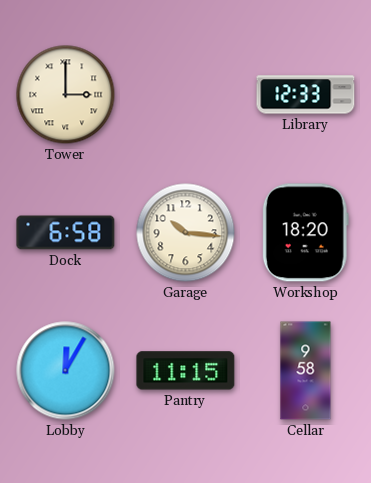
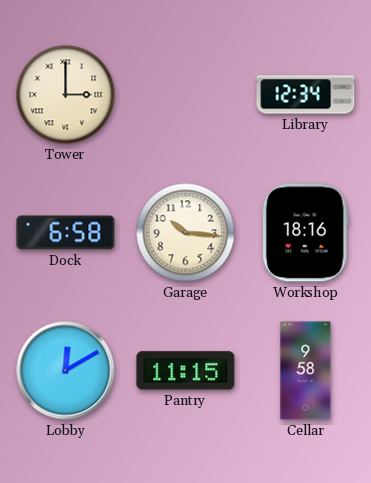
Library: 12:33 -> 12:34 (306, 95)
Workshop: 18:20 -> 18:16 (305, 233)
Lobby: 12:05 -> 12:10 (66, 371)
